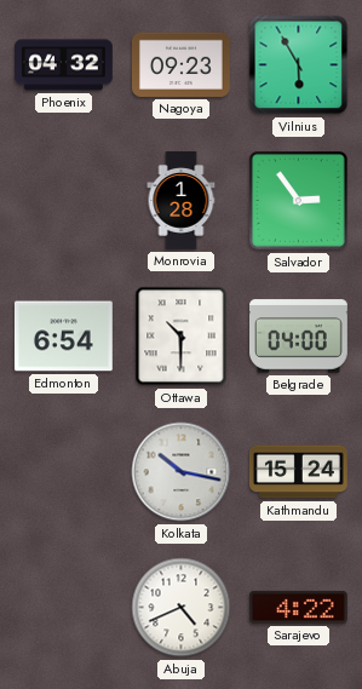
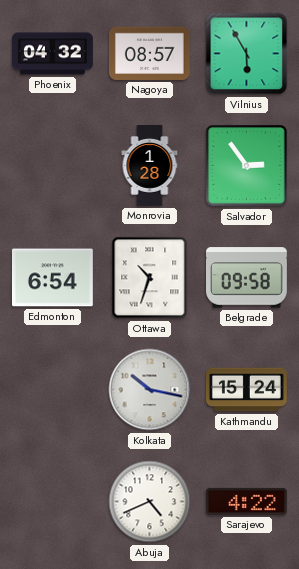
Nagoya: 09:23 -> 08:57 (149, 53)
Ottawa: 10:30 -> 10:33 (150, 278)
Belgrade: 04:00 -> 09:58 (247, 278)
